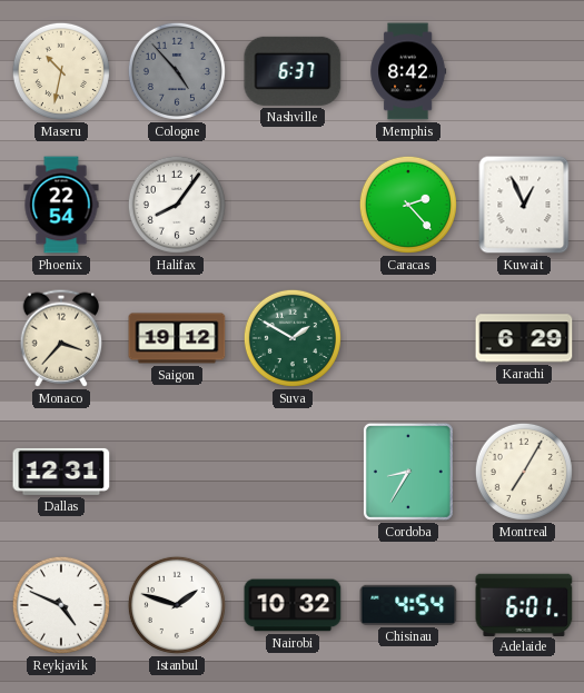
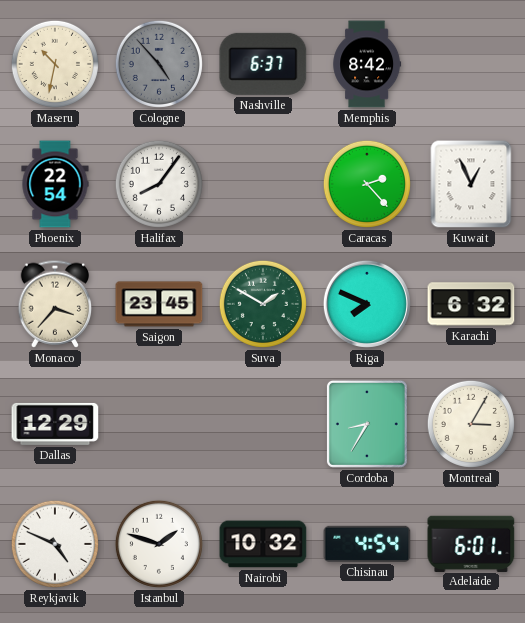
Saigon: 19:12 -> 23:45 (159, 304)
Riga: none -> 7:49 (367, 304)
Karachi: 6:29 -> 6:32 (471, 304)
Dallas: 12:31 -> 12:29 (55, 424)
Montreal: 7:05 -> 3:05 (471, 424)
